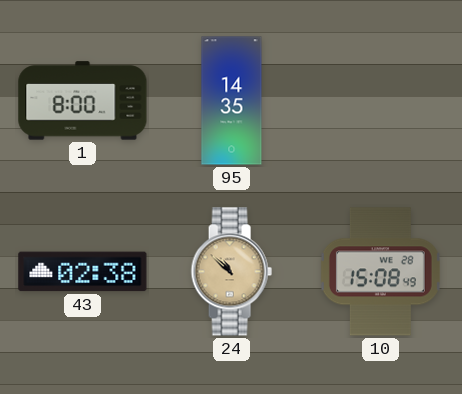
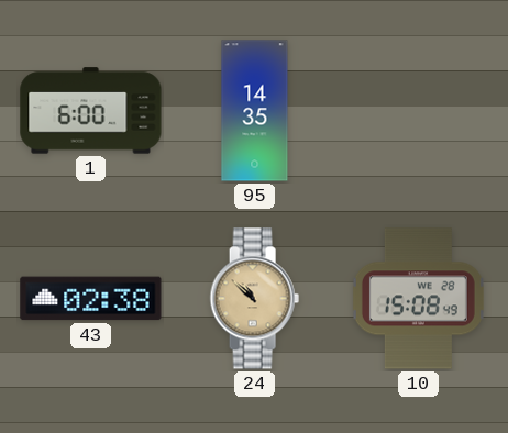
1: 8:00 -> 6:00 (91, 111)
